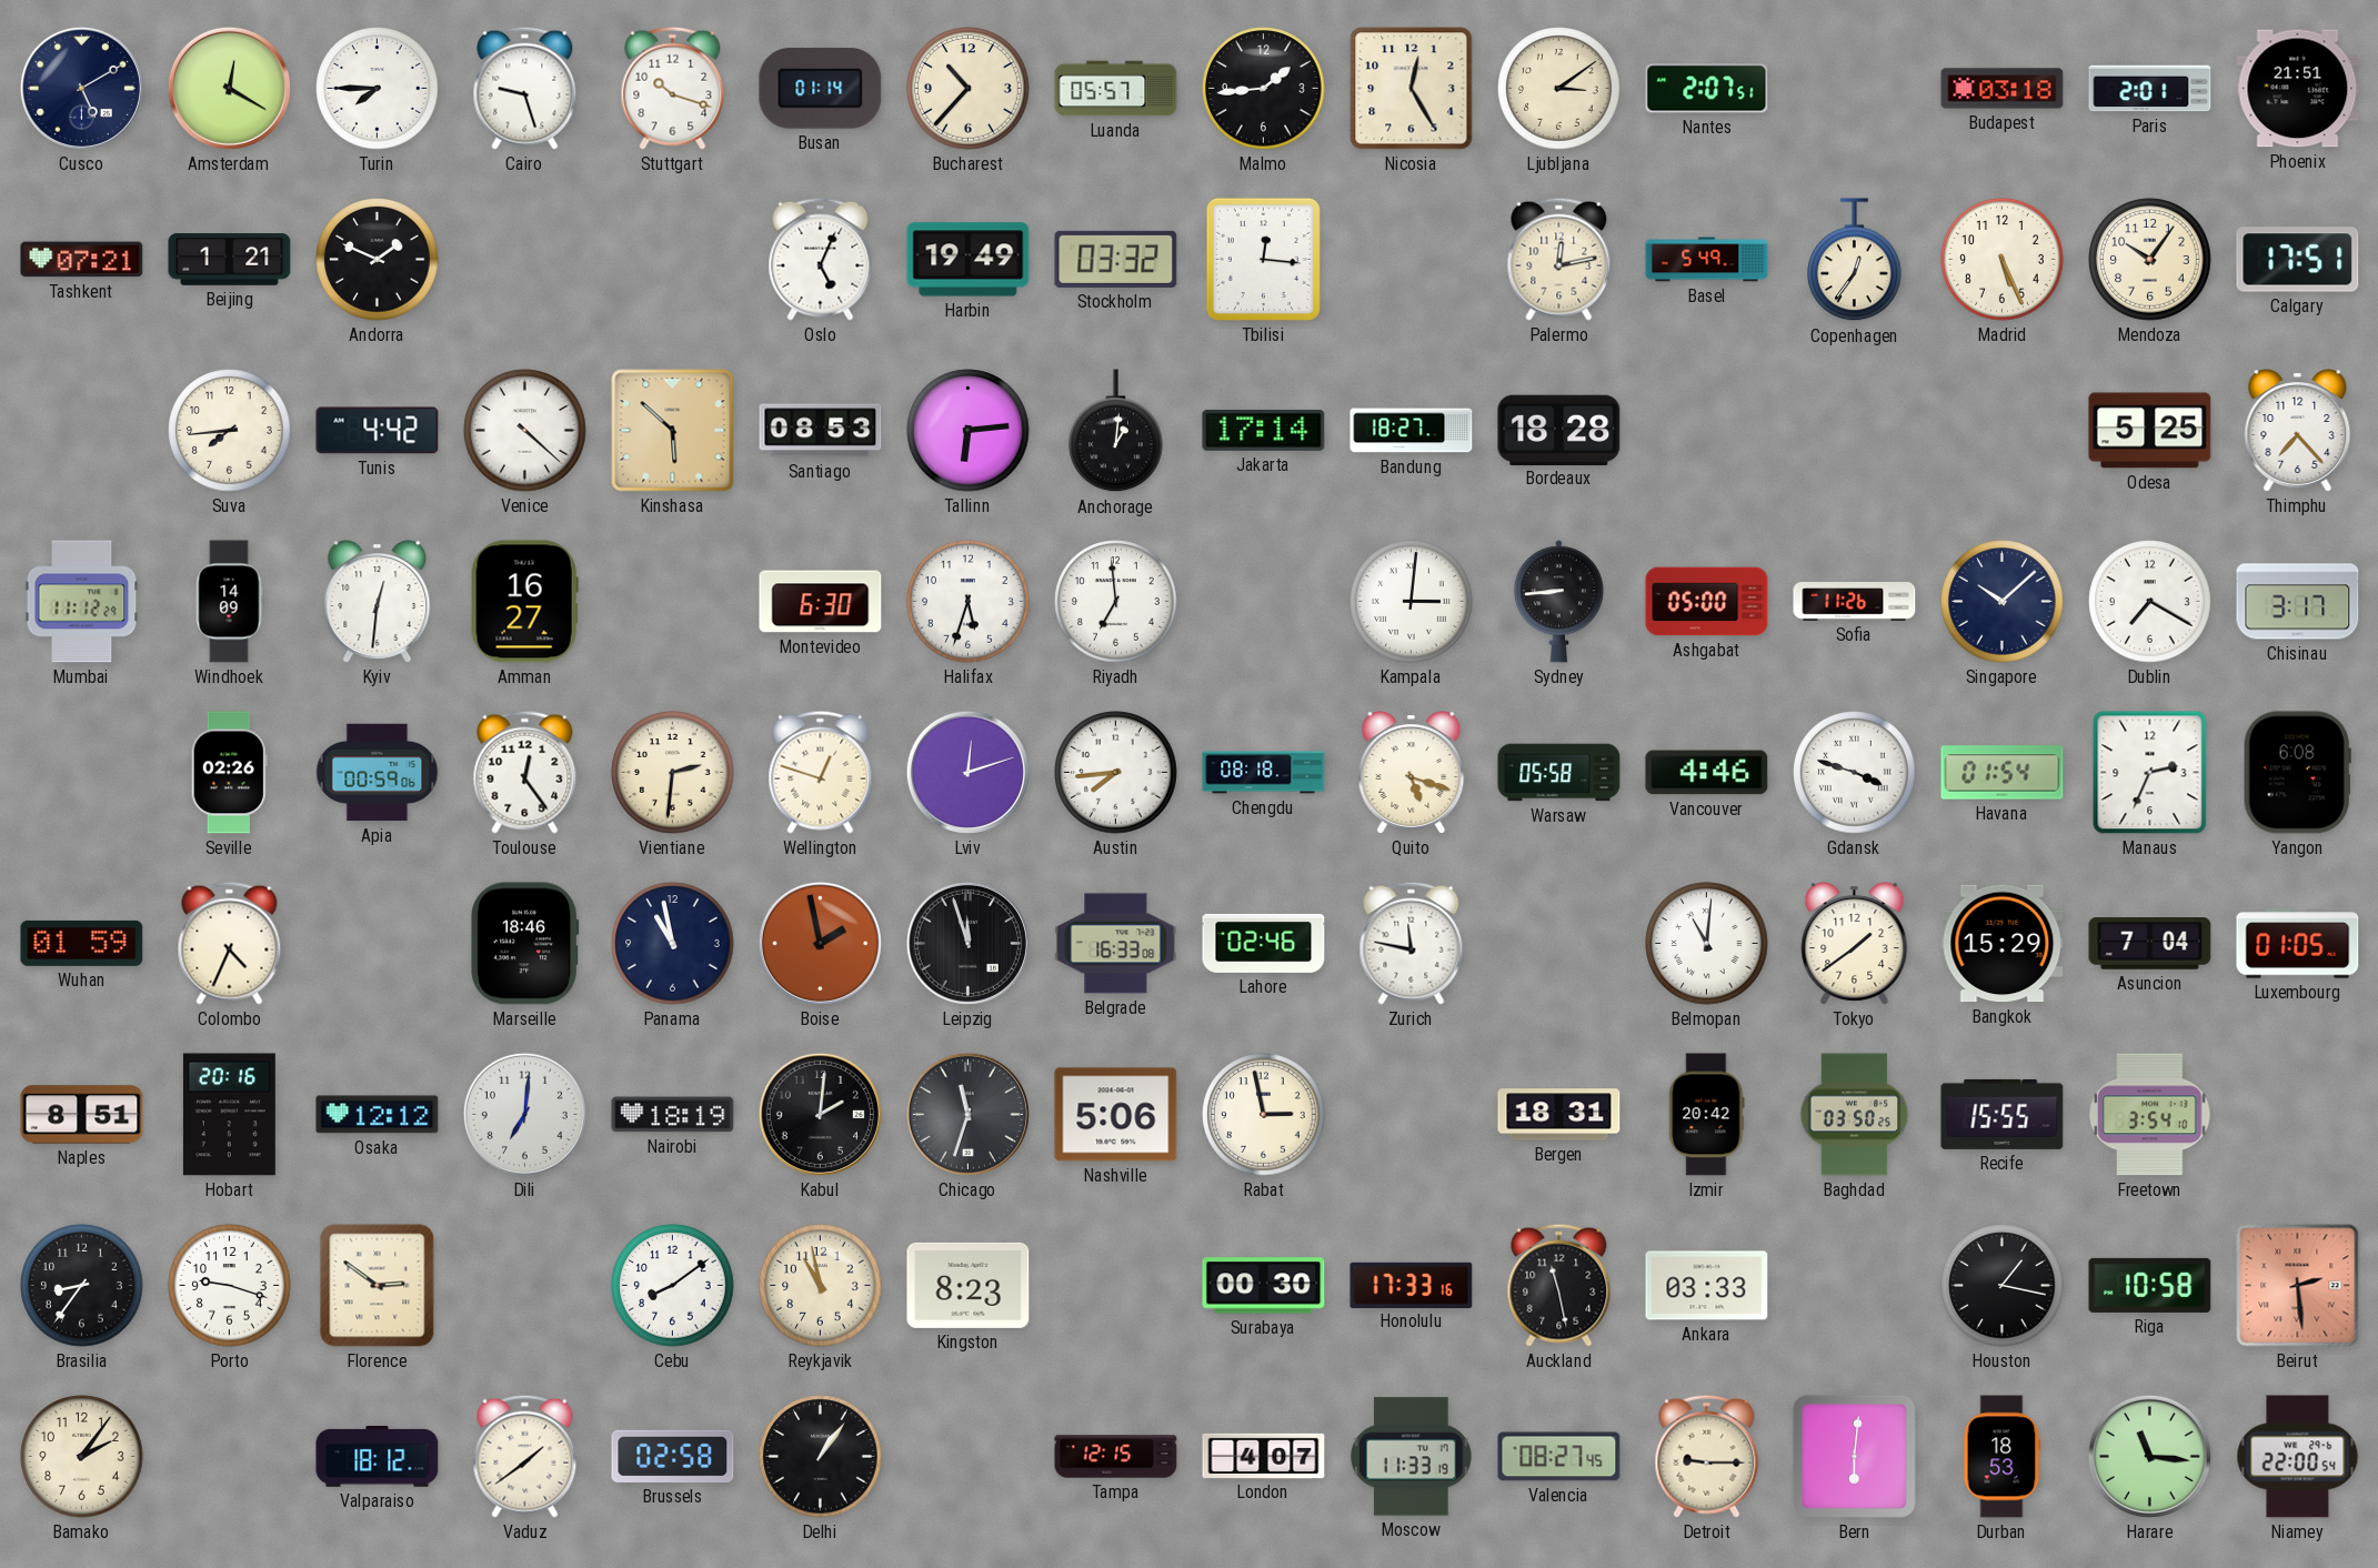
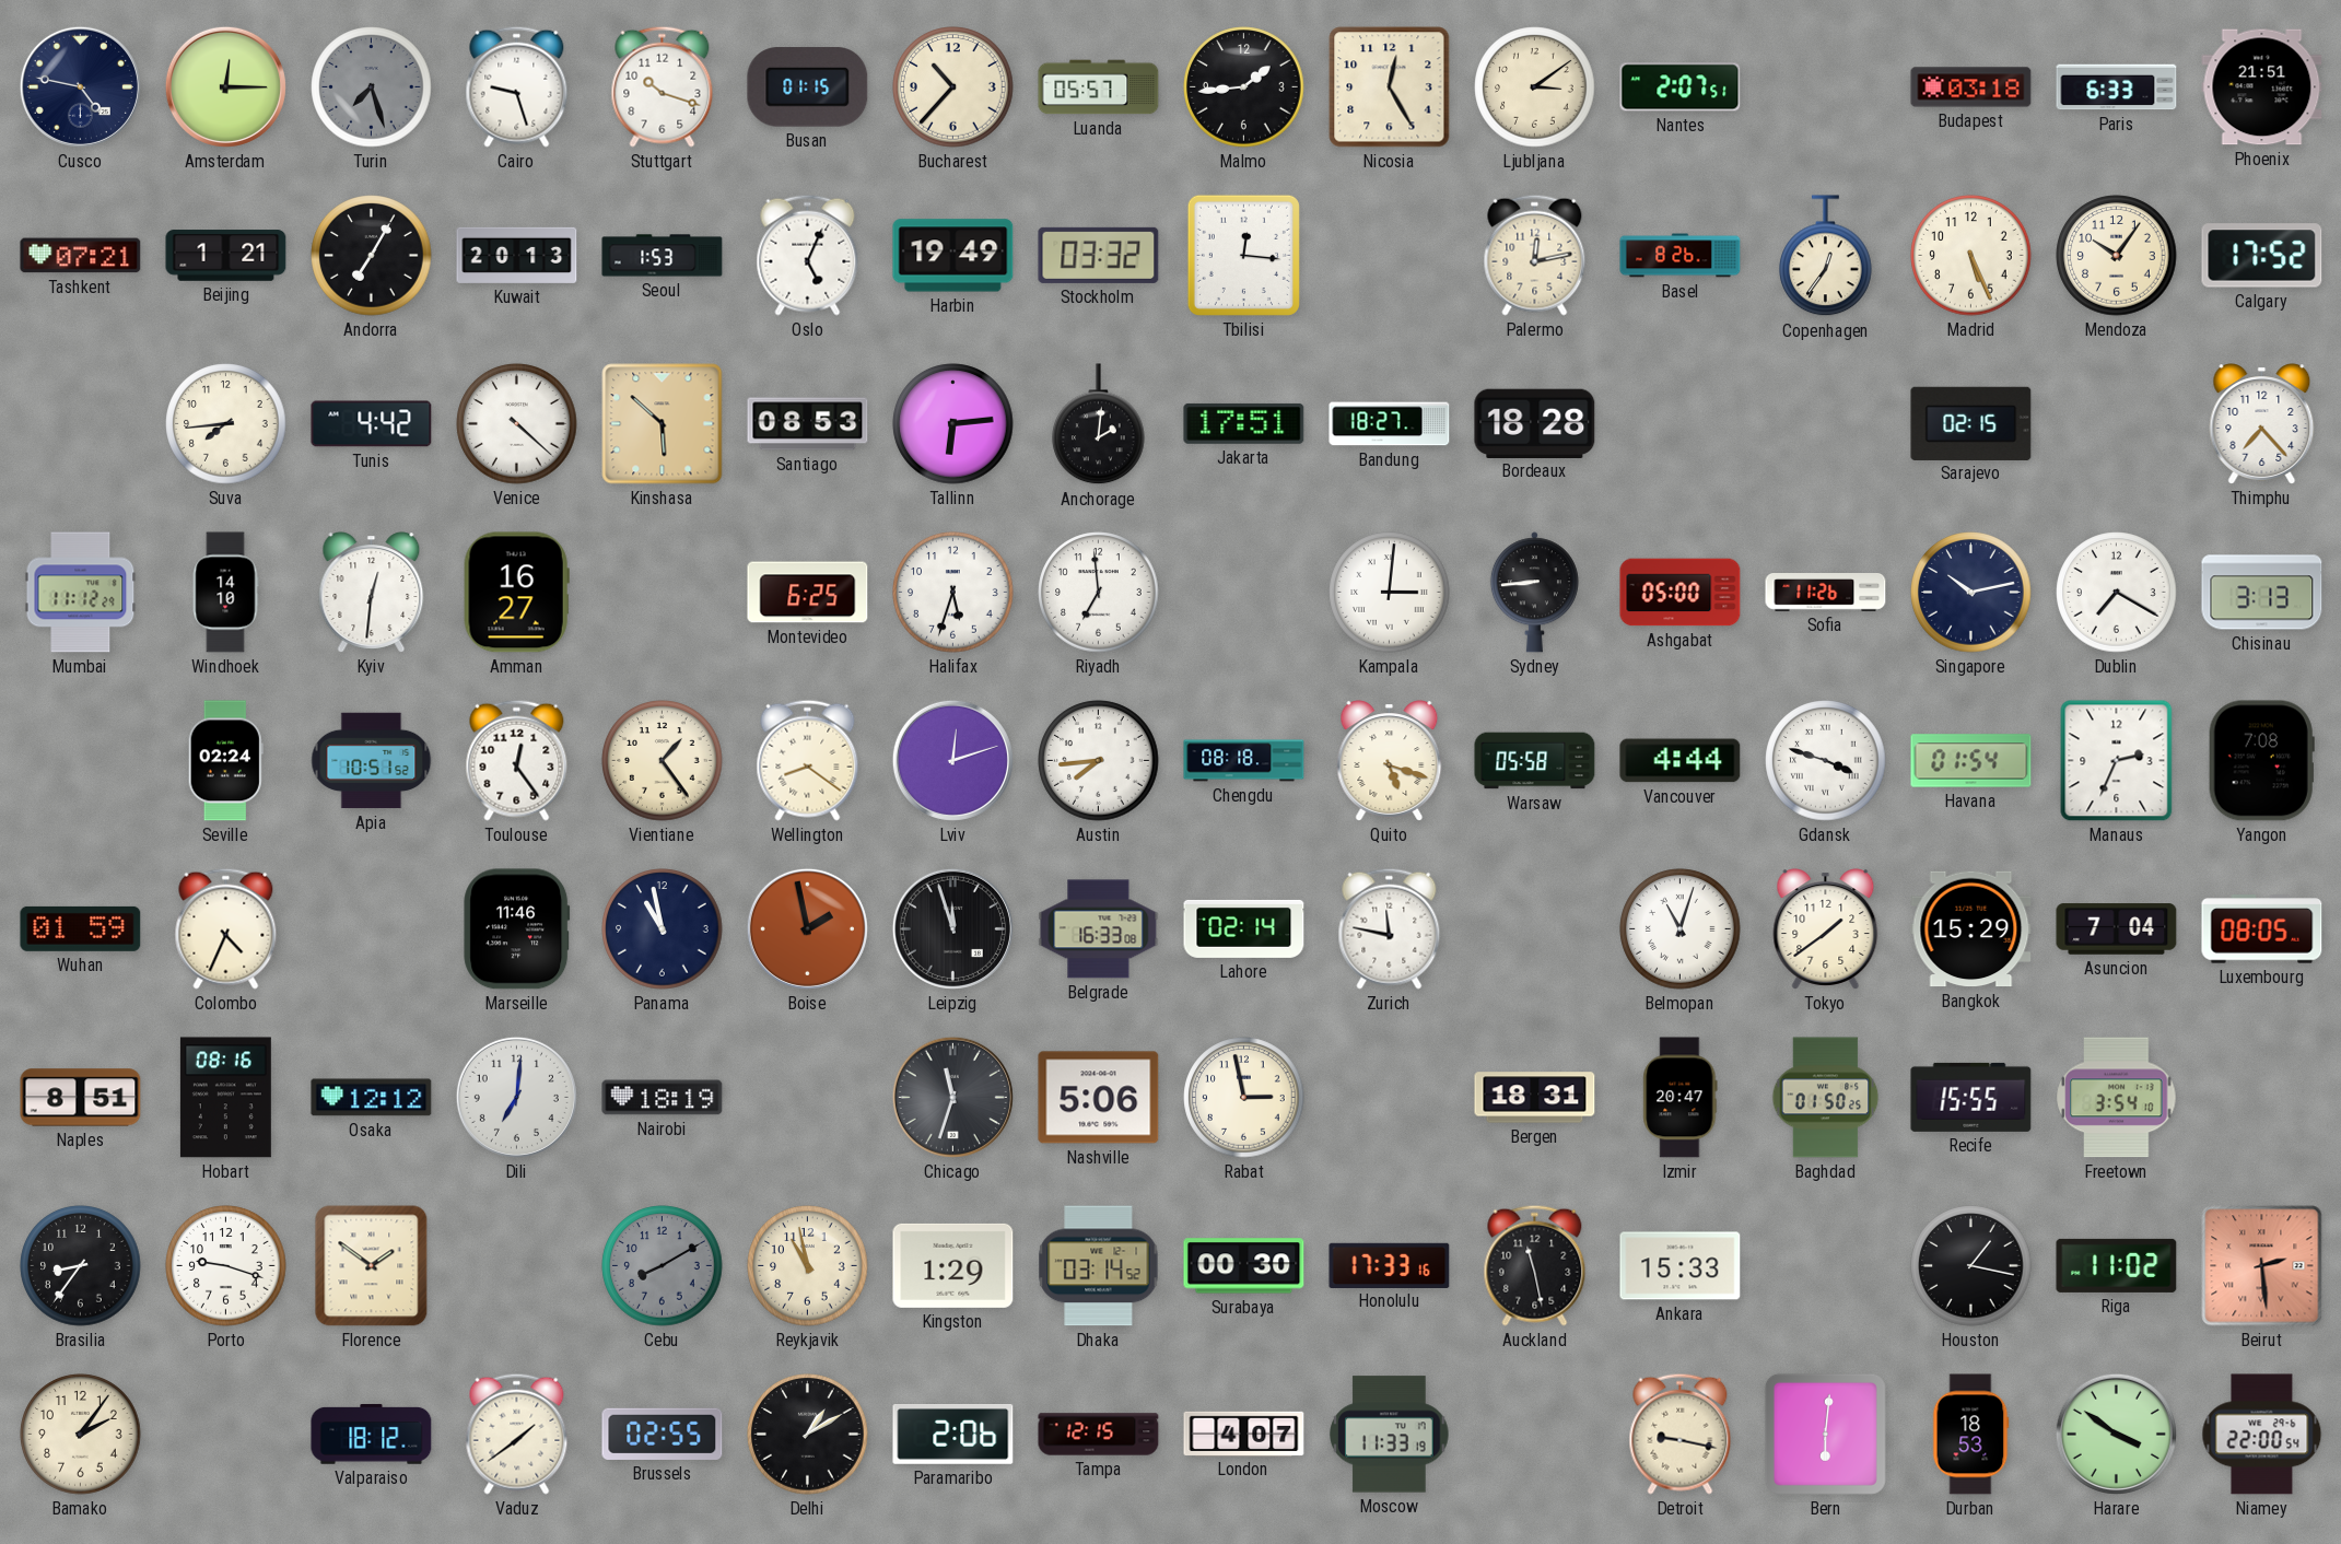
Cusco: 5:10 -> 4:47 (80, 86)
Amsterdam: 12:20 -> 12:15 (225, 86)
Turin: 7:45 -> 7:27 (372, 87)
Turin dial: white -> grey (372, 87)
Busan: 01:14 -> 01:15 (808, 87)
Paris: 2:01 -> 6:33 (2117, 87)
Andorra: 1:49 -> 7:05 (372, 256)
Kuwait: none -> 20:13 (517, 255)
Seoul: none -> 1:53 (663, 256)
Basel: 5:49 -> 8:26 (1681, 256)
Calgary: 17:51 -> 17:52 (2262, 256)
Anchorage: 1:01 -> 2:01 (1099, 424)
Jakarta: 17:14 -> 17:51 (1244, 423)
Sarajevo: none -> 02:15 (1971, 423)
Odesa: 5:25 -> none (2150, 431)
Windhoek: 14:09 -> 14:10 (225, 593)
Montevideo: 6:30 -> 6:25 (808, 593)
Singapore: 10:08 -> 10:13 (1971, 593)
Chisinau: 3:17 -> 3:13 (2262, 593)
Seville: 02:26 -> 02:24 (225, 761)
Apia: 00:59 -> 10:51 (372, 761)
Vientiane: 2:31 -> 1:24 (663, 761)
Wellington: 12:48 -> 8:21 (808, 760)
Vancouver: 4:46 -> 4:44 (1681, 761)
Yangon: 6:08 -> 7:08 (2261, 761)
Marseille: 18:46 -> 11:46 (517, 929)
Lahore: 02:46 -> 02:14 (1244, 928)
Belmopan: 11:01 -> 11:03 (1681, 929)
Luxembourg: 01:05 -> 08:05 (2262, 929)
Hobart: 20:16 -> 08:16 (225, 1098)
Kabul: 2:01 -> none (820, 1114)
Izmir: 20:42 -> 20:47 (1681, 1098)
Baghdad: 03:50 -> 01:50 (1826, 1098)
Florence: 2:51 -> 1:51 (372, 1266)
Cebu: 8:09 -> 8:10 (663, 1266)
Cebu dial: white -> grey (663, 1266)
Kingston: 8:23 -> 1:29 (953, 1265)
Dhaka: none -> 03:14 (1099, 1266)
Ankara: 03:33 -> 15:33 (1681, 1266)
Riga: 10:58 -> 11:02 (2117, 1265)
Brussels: 02:58 -> 02:55 (663, 1434)
Delhi: 1:06 -> 1:10 (808, 1435)
Paramaribo: none -> 2:06 (953, 1435)
Valencia: 08:27 -> none (1559, 1457)
Detroit: 9:15 -> 9:17 (1681, 1434)
Harare: 11:16 -> 3:51 (2116, 1434)
